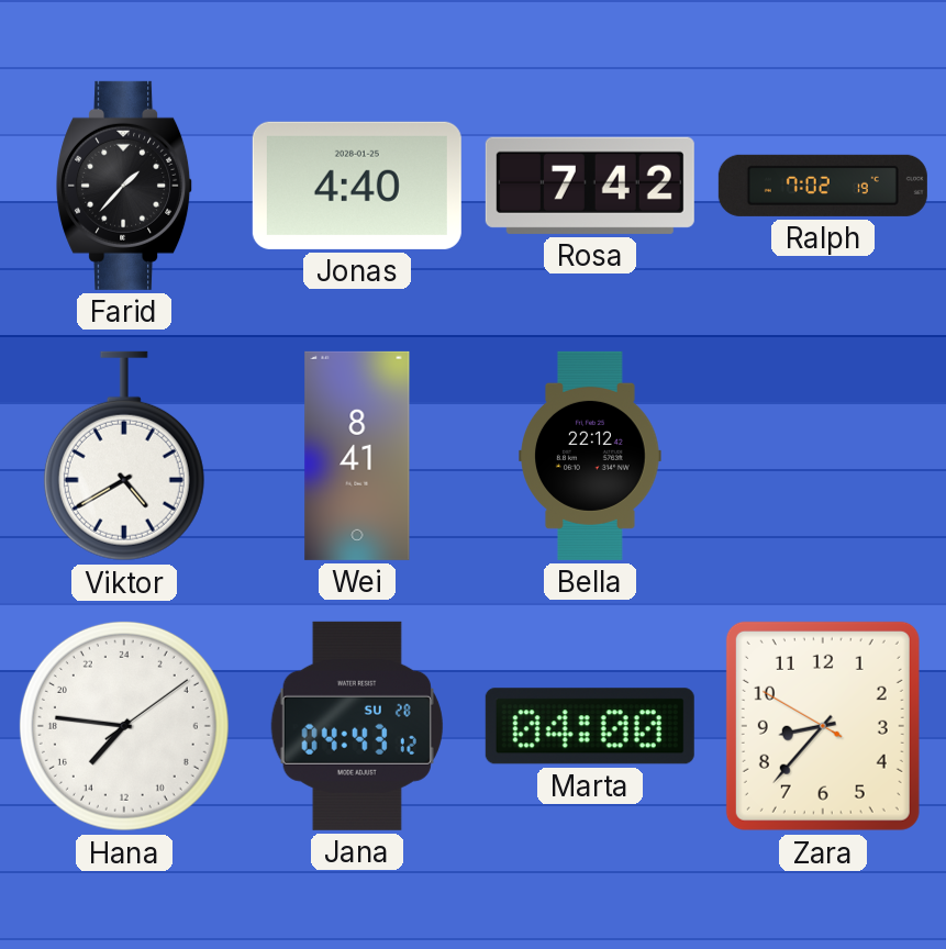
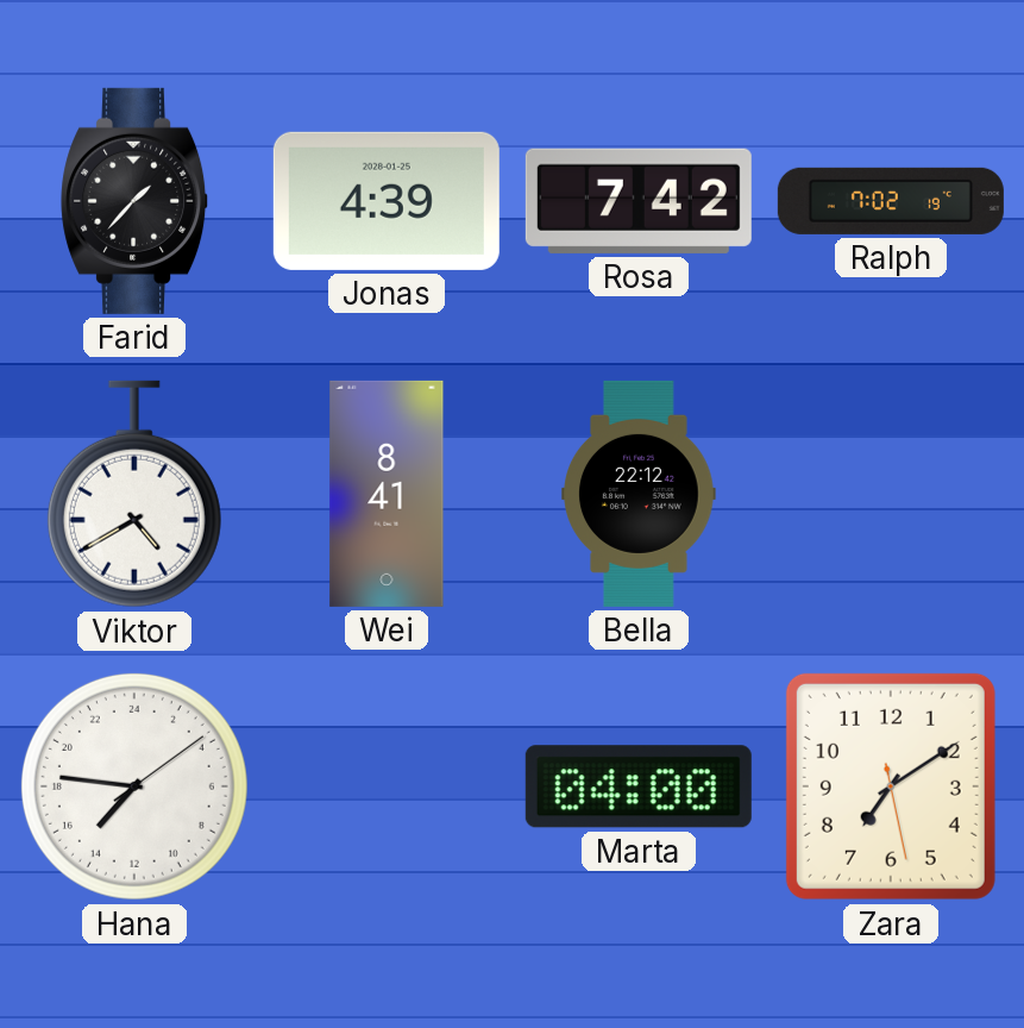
Jonas: 4:40 -> 4:39 (387, 201)
Jana: 04:43 -> none (357, 726)
Zara: 8:36 -> 7:09 (891, 786)
